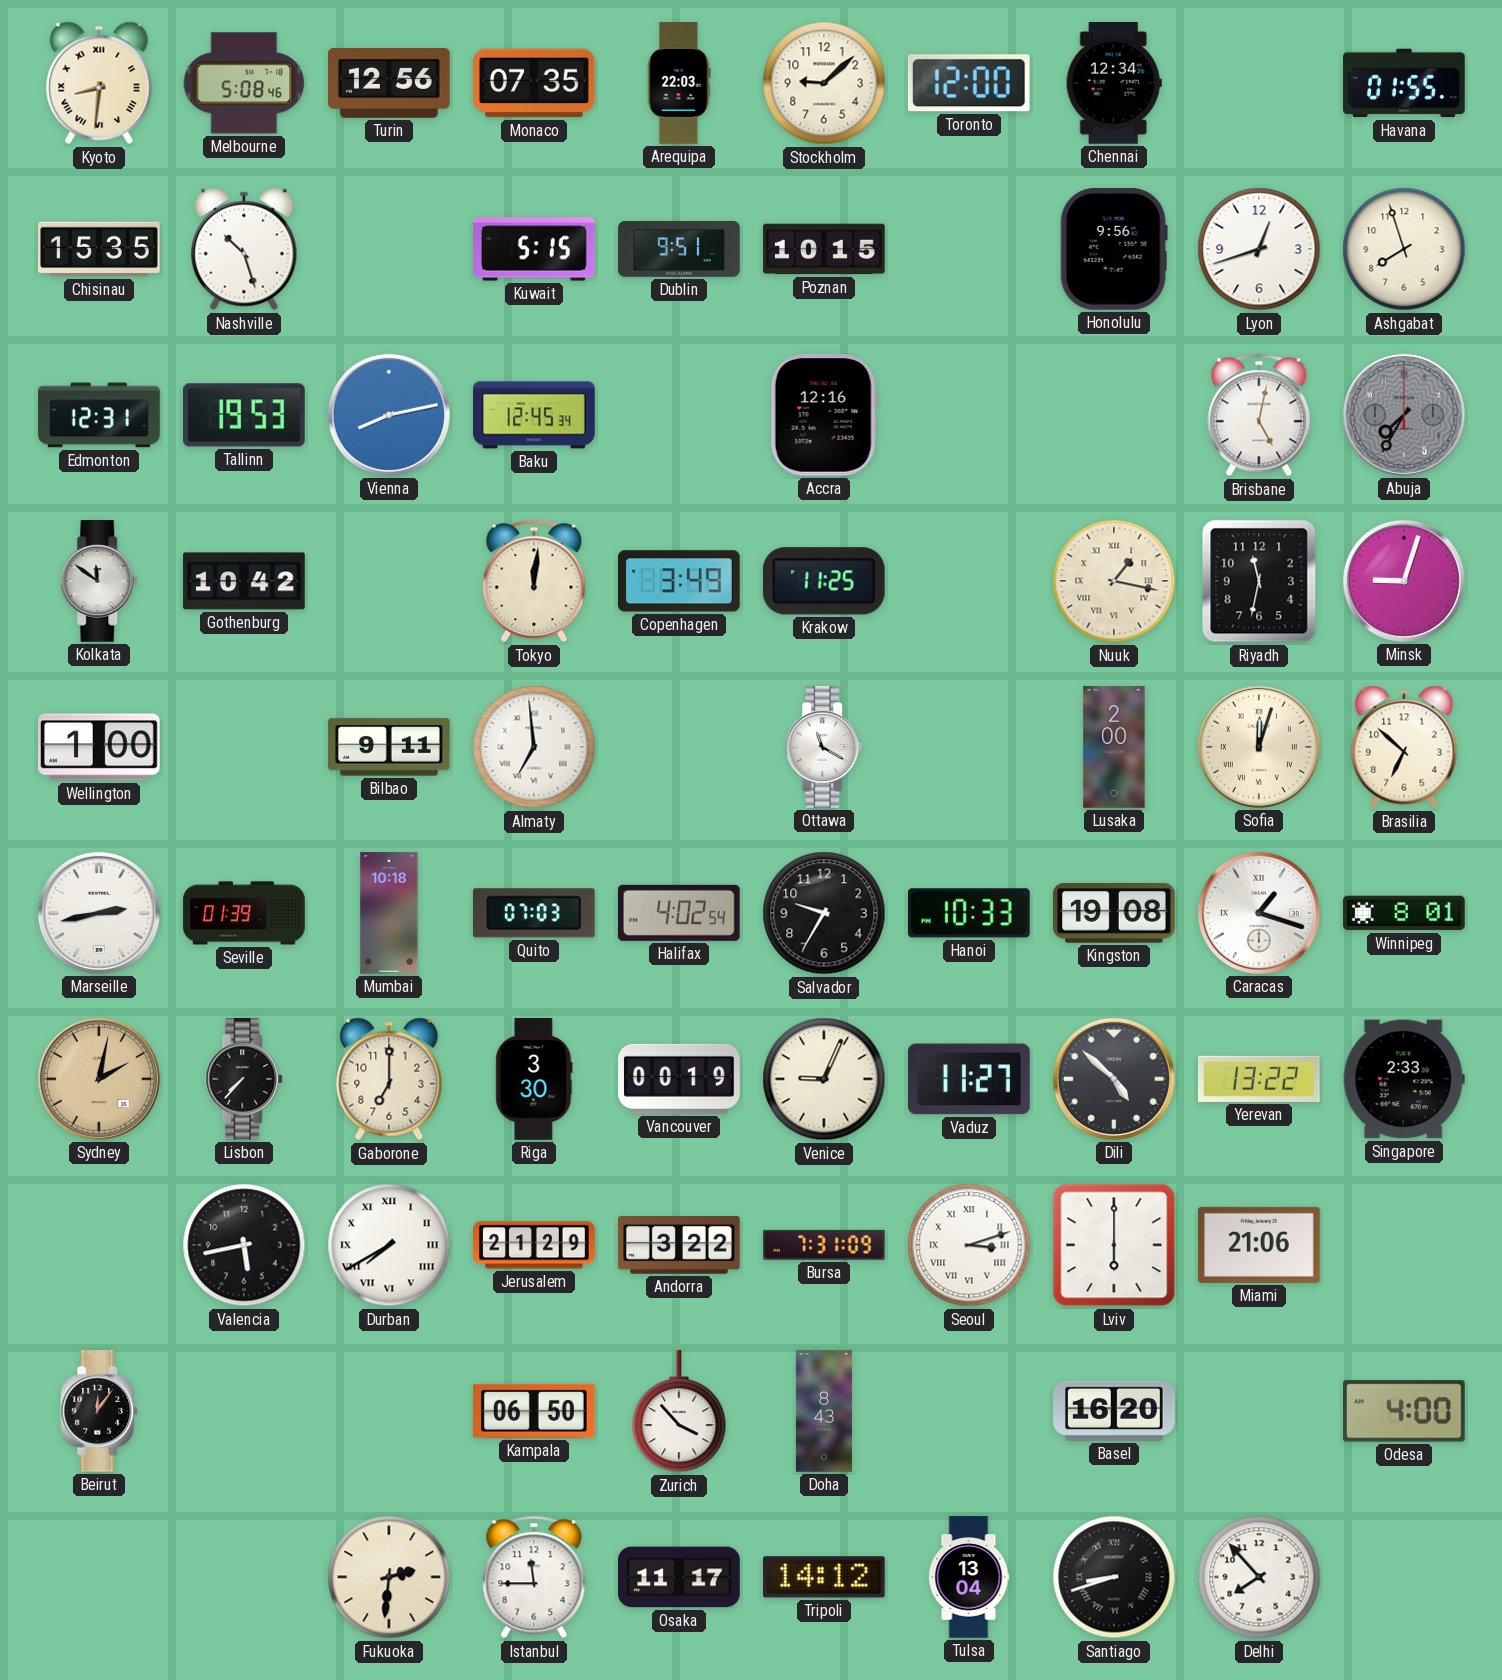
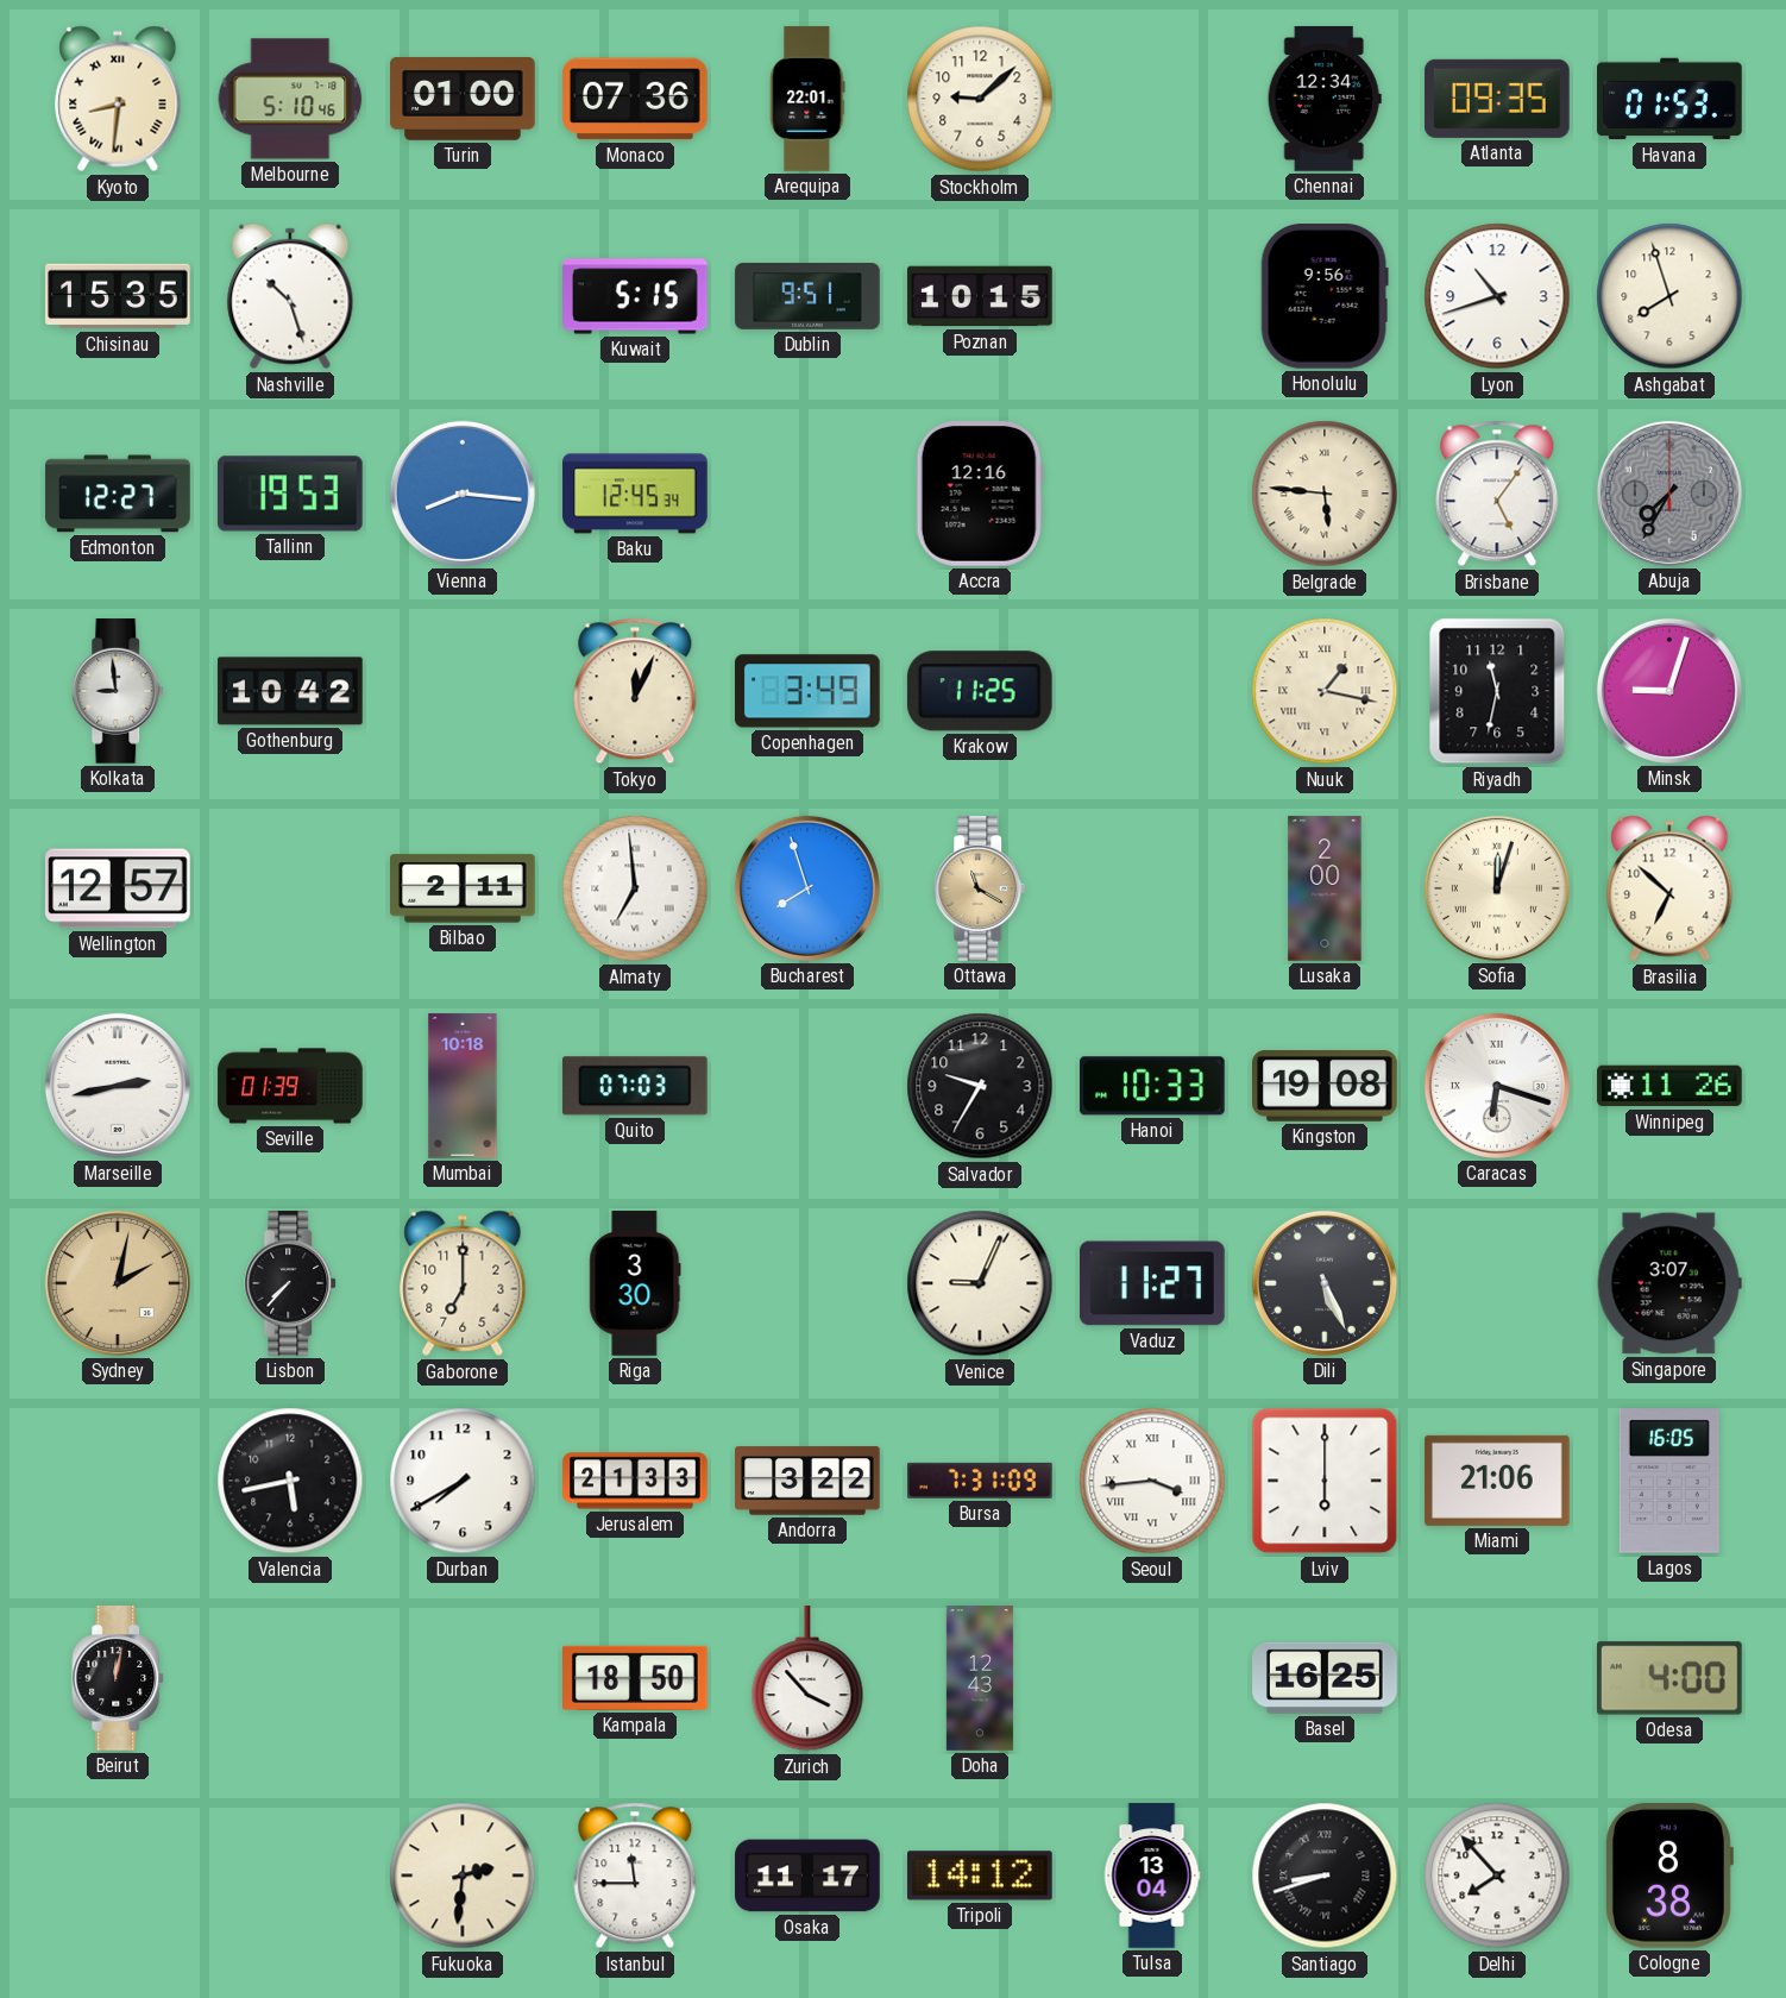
Melbourne: 5:08 -> 5:10 (290, 99)
Turin: 12:56 -> 01:00 (463, 99)
Monaco: 07:35 -> 07:36 (635, 99)
Arequipa: 22:03 -> 22:01 (807, 99)
Toronto: 12:00 -> none (969, 83)
Atlanta: none -> 09:35 (1498, 99)
Havana: 01:55 -> 01:53 (1669, 99)
Lyon: 12:42 -> 10:42 (1497, 296)
Edmonton: 12:31 -> 12:27 (118, 494)
Vienna: 8:13 -> 8:16 (463, 494)
Belgrade: none -> 5:46 (1325, 494)
Brisbane: 5:02 -> 5:06 (1497, 494)
Kolkata: 11:51 -> 8:59 (119, 691)
Tokyo: 12:01 -> 12:04 (635, 691)
Wellington: 1:00 -> 12:57 (119, 888)
Bilbao: 9:11 -> 2:11 (463, 888)
Bucharest: none -> 7:57 (807, 888)
Ottawa dial: white -> champagne (981, 888)
Halifax: 4:02 -> none (679, 913)
Caracas: 1:18 -> 6:18 (1497, 1086)
Winnipeg: 8:01 -> 11:26 (1669, 1086)
Vancouver: 00:19 -> none (679, 1079)
Dili: 4:52 -> 5:26 (1325, 1283)
Yerevan: 13:22 -> none (1259, 1079)
Singapore: 2:33 -> 3:07 (1669, 1283)
Durban numerals: Roman -> Arabic (463, 1481)
Jerusalem: 21:29 -> 21:33 (635, 1481)
Seoul: 3:12 -> 3:44 (1152, 1481)
Lagos: none -> 16:05 (1669, 1482)
Beirut: 12:06 -> 12:02 (119, 1678)
Kampala: 06:50 -> 18:50 (636, 1678)
Doha: 8:43 -> 12:43 (980, 1678)
Basel: 16:20 -> 16:25 (1325, 1678)
Cologne: none -> 8:38 (1668, 1876)
